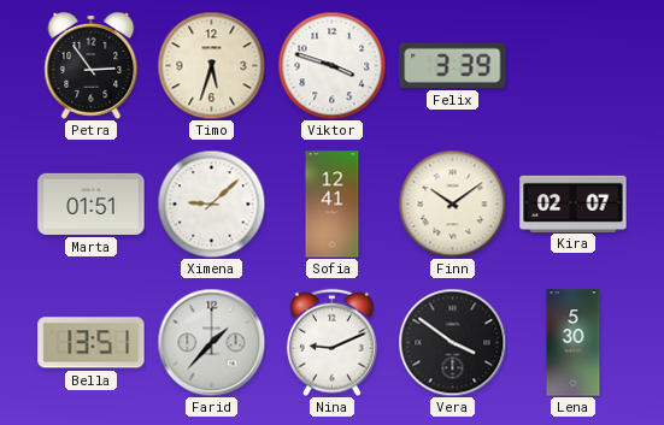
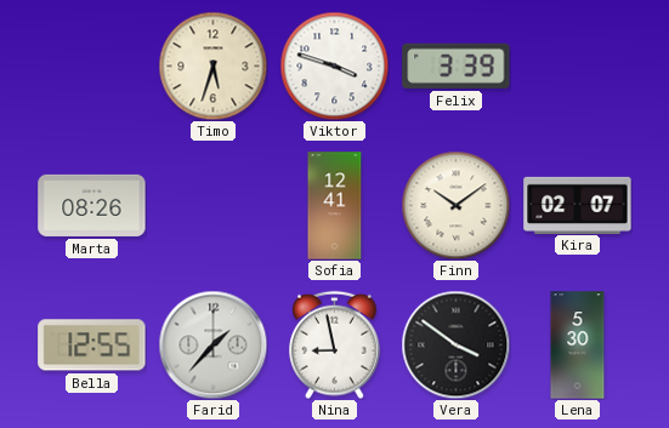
Petra: 2:54 -> none (92, 65)
Marta: 01:51 -> 08:26 (92, 205)
Ximena: 9:08 -> none (211, 203)
Bella: 13:51 -> 12:55 (92, 346)
Nina: 9:11 -> 8:58 (335, 344)
